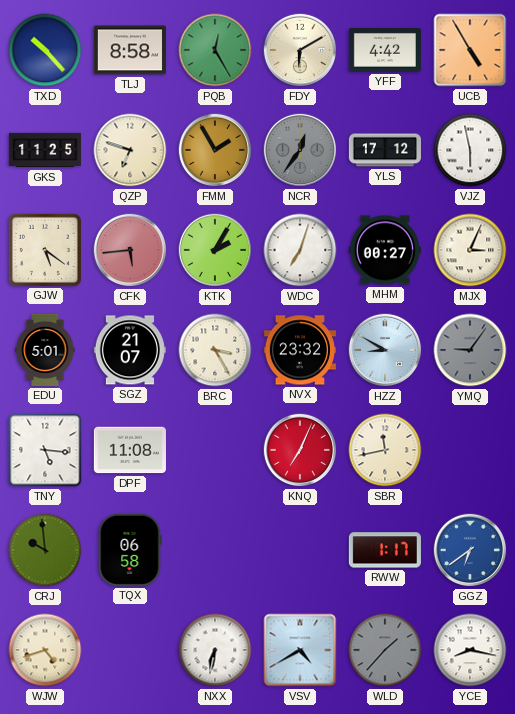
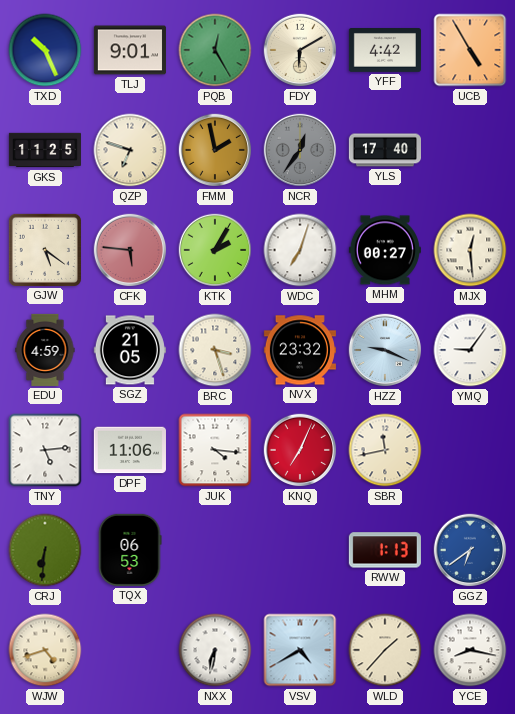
TXD: 10:23 -> 10:26 (45, 50)
TLJ: 8:58 -> 9:01 (130, 50)
FMM: 1:55 -> 1:58 (215, 150)
YLS: 17:12 -> 17:40 (385, 150)
VJZ: 5:58 -> none (470, 150)
CFK: 5:44 -> 5:46 (130, 250)
MJX: 3:04 -> 12:29 (470, 250)
EDU: 5:01 -> 4:59 (45, 350)
SGZ: 21:07 -> 21:05 (130, 350)
BRC: 3:25 -> 3:27 (215, 350)
HZZ: 8:50 -> 9:19 (385, 350)
YMQ dial: grey -> white (470, 350)
TNY: 5:16 -> 5:14 (45, 450)
DPF: 11:08 -> 11:06 (130, 450)
JUK: none -> 4:16 (215, 450)
CRJ: 9:59 -> 6:31 (45, 550)
TQX: 06:58 -> 06:53 (130, 550)
RWW: 1:17 -> 1:13 (385, 550)
WLD dial: grey -> cream (385, 650)
